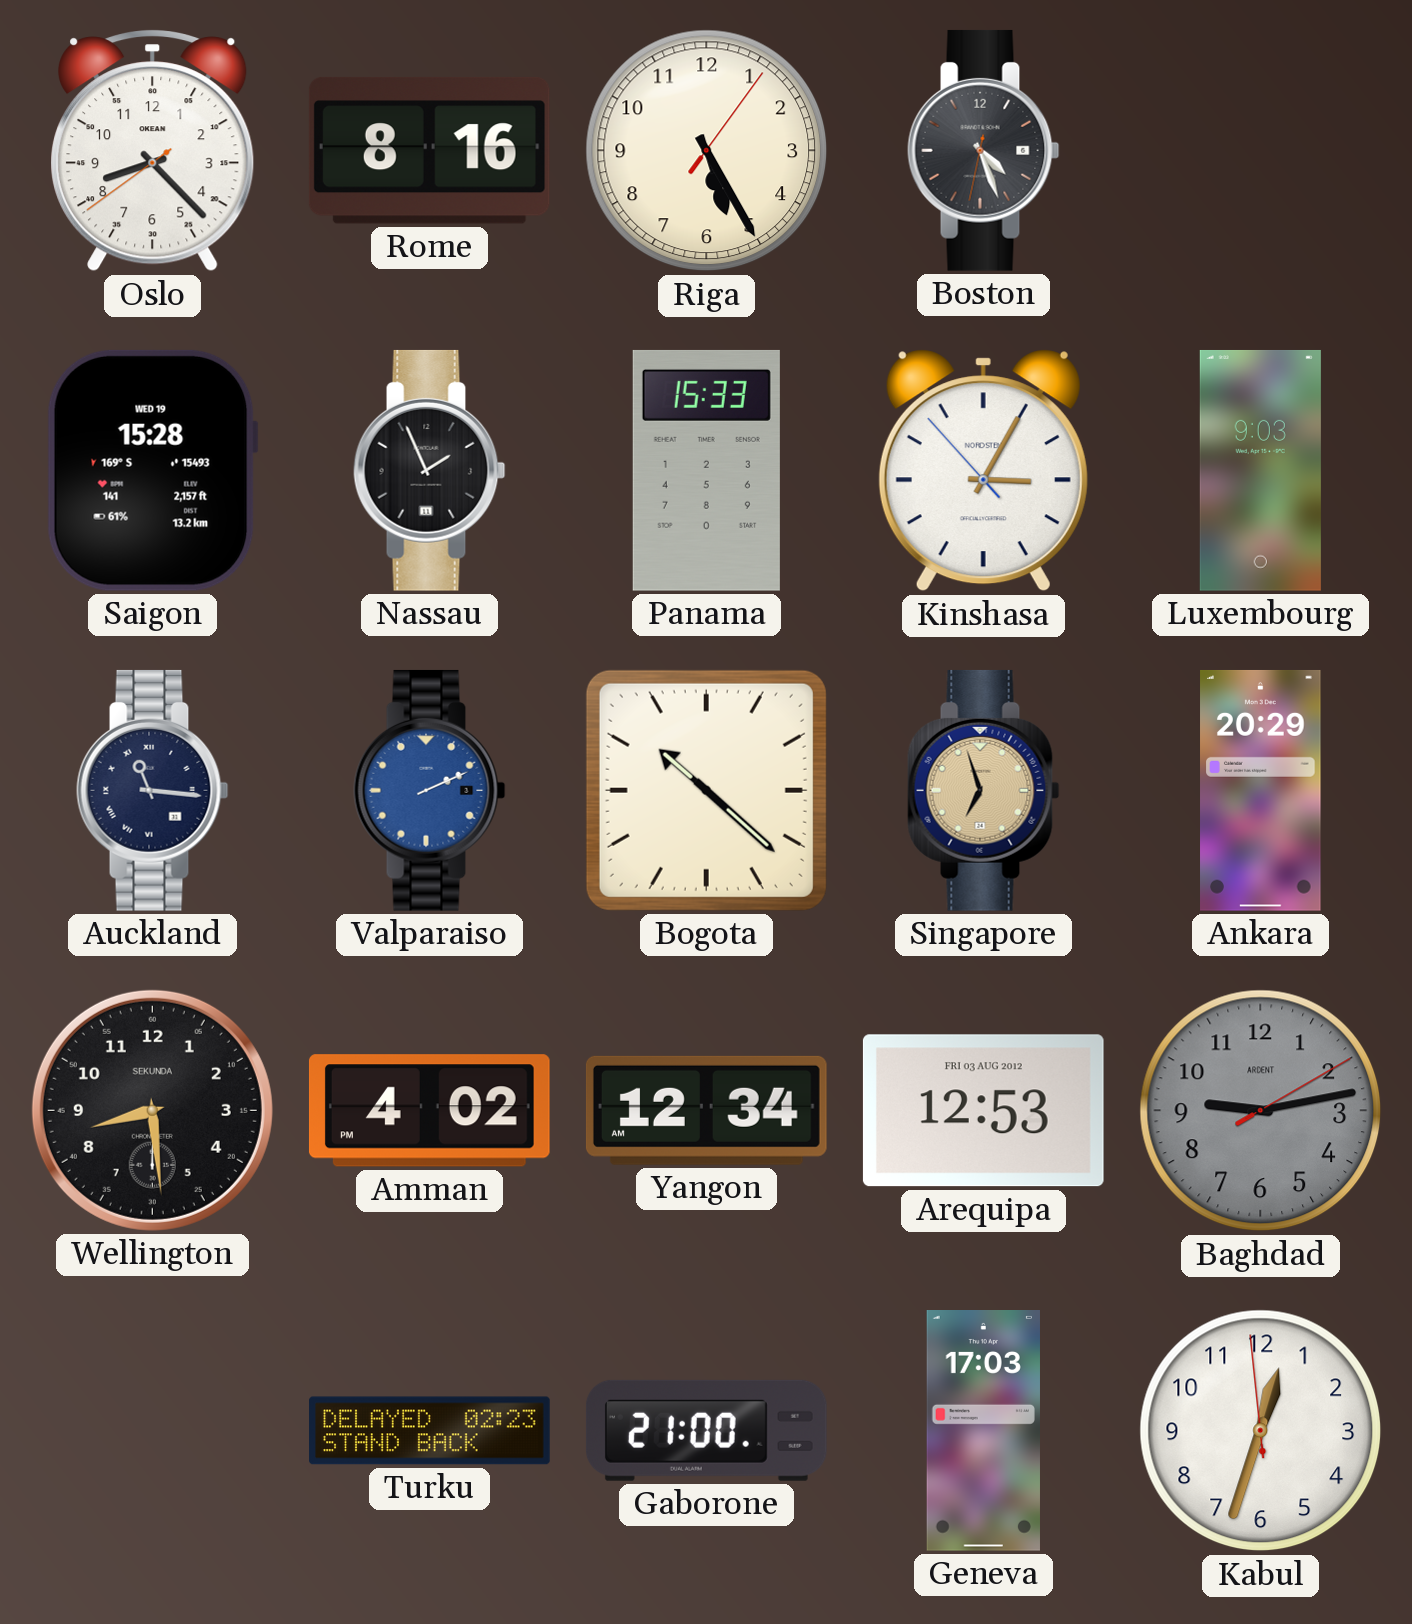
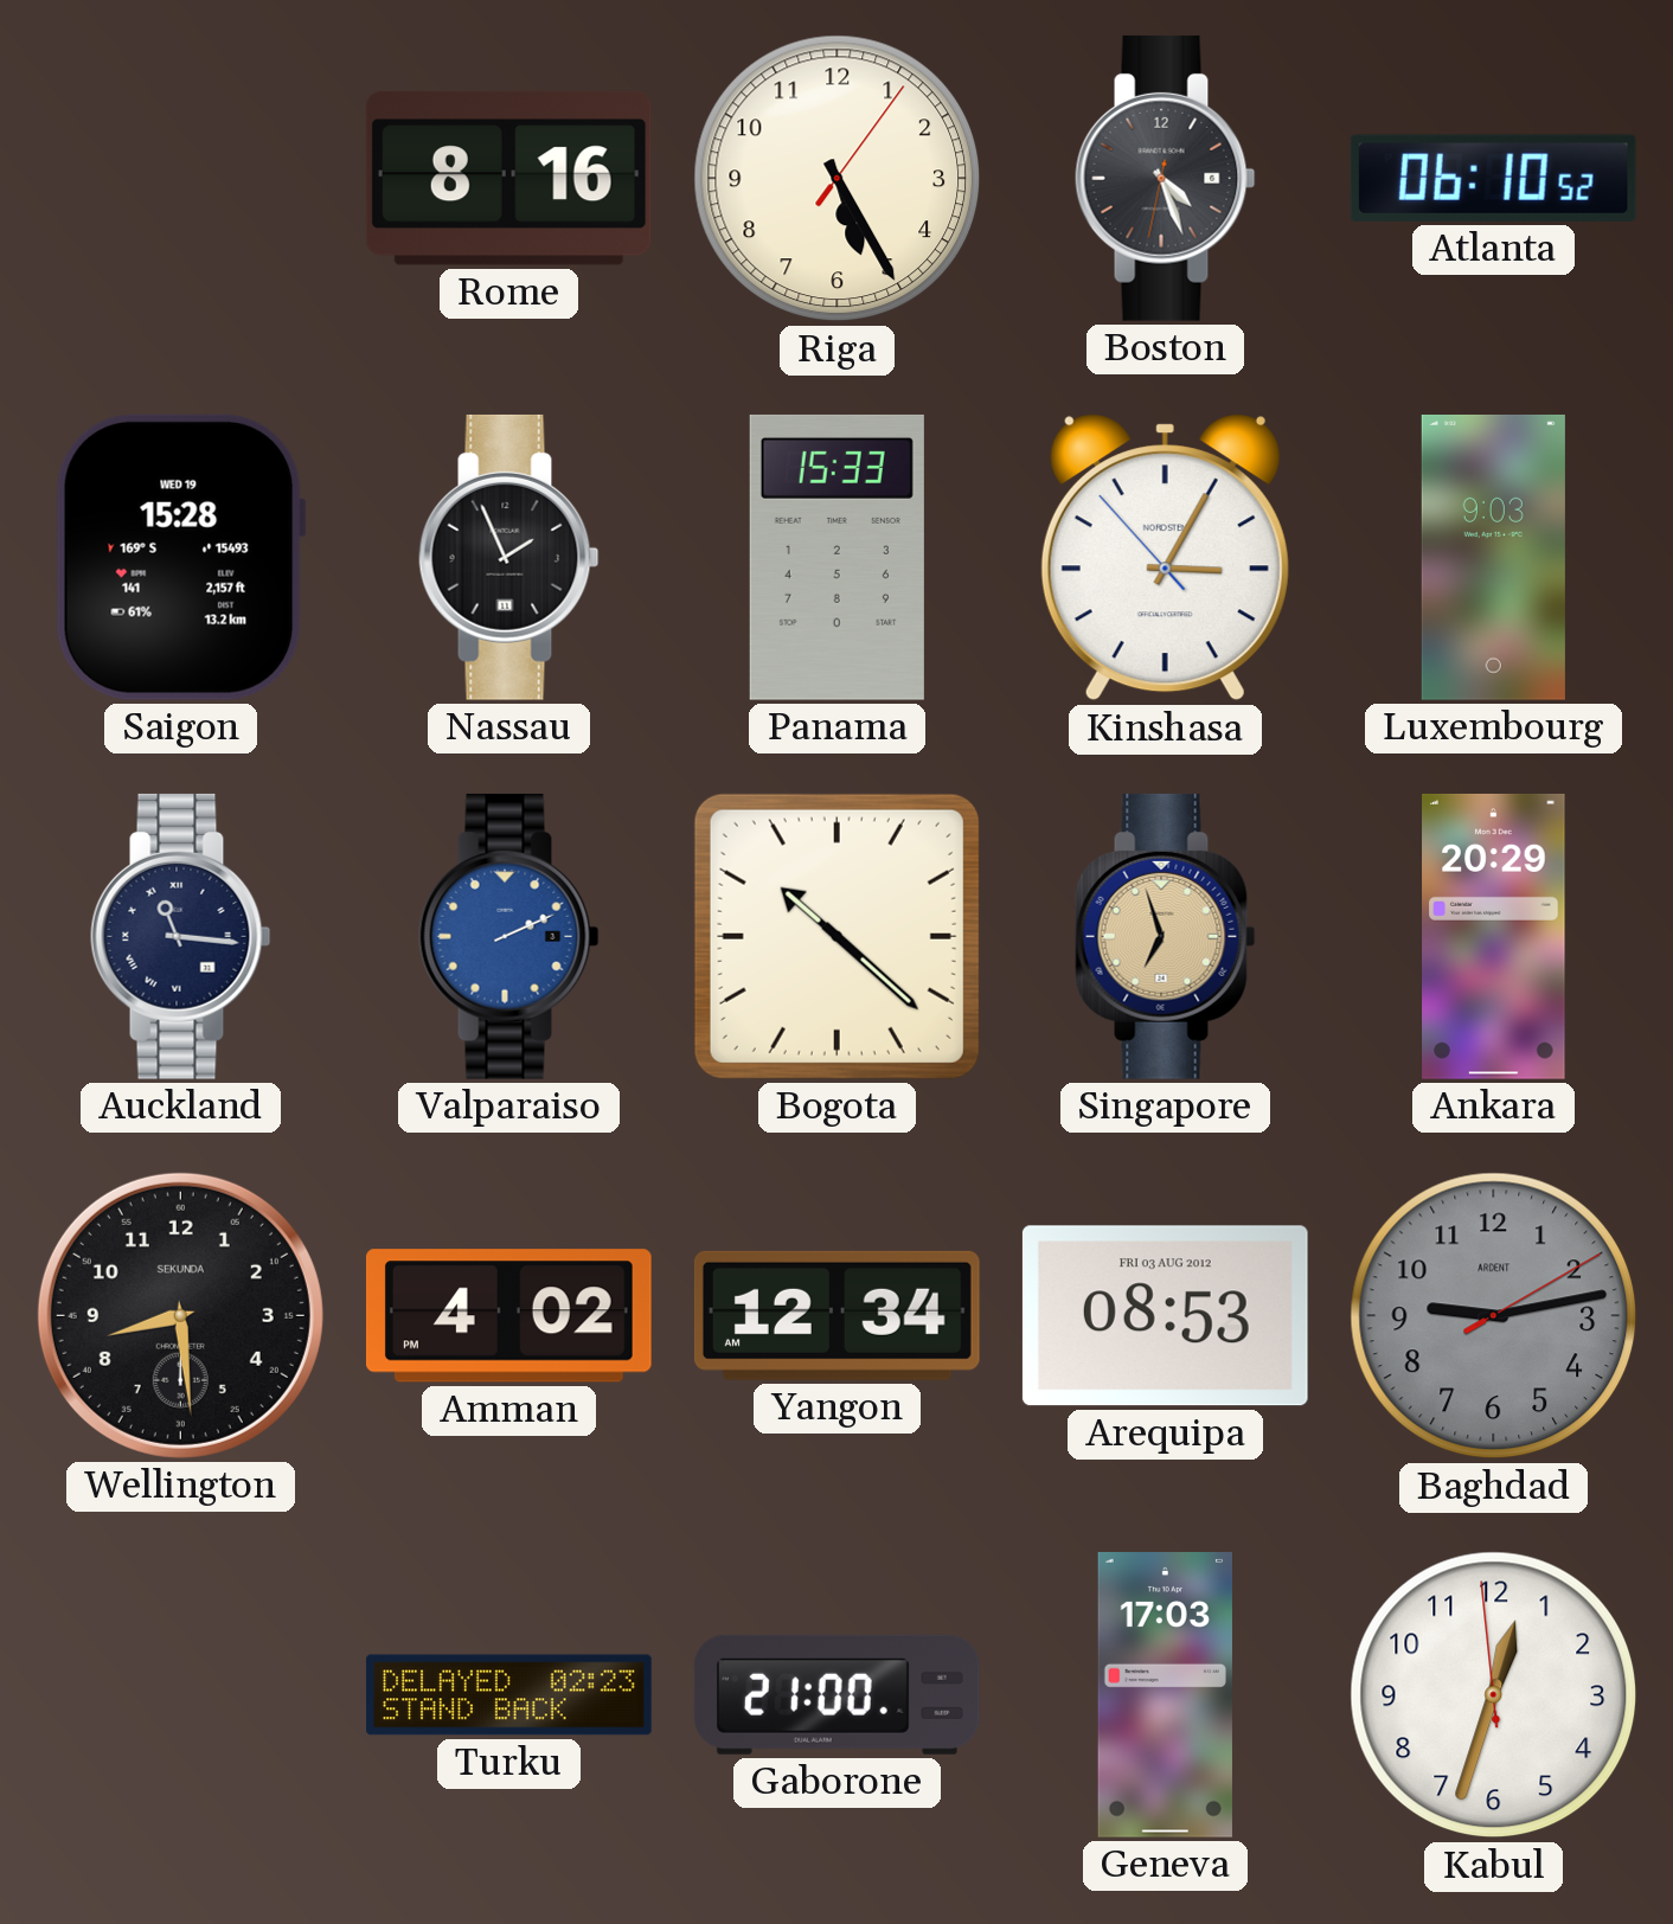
Oslo: 8:22 -> none (153, 151)
Atlanta: none -> 06:10 (1493, 178)
Arequipa: 12:53 -> 08:53 (1165, 1316)
